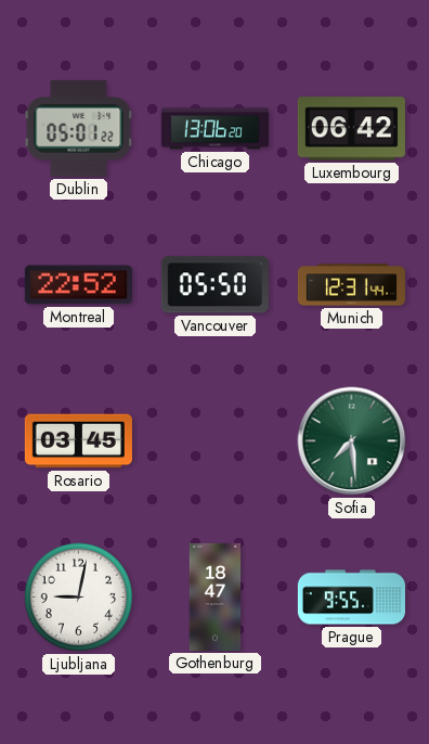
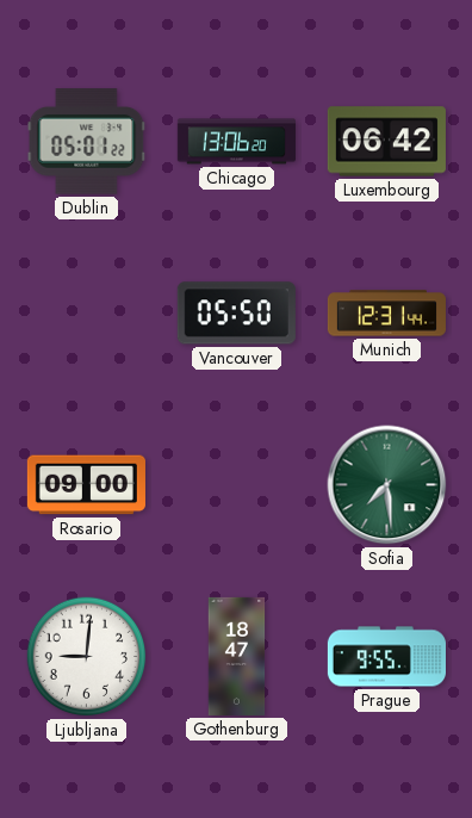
Montreal: 22:52 -> none (78, 285)
Rosario: 03:45 -> 09:00 (86, 485)
Ljubljana: 9:02 -> 9:01 (87, 657)
